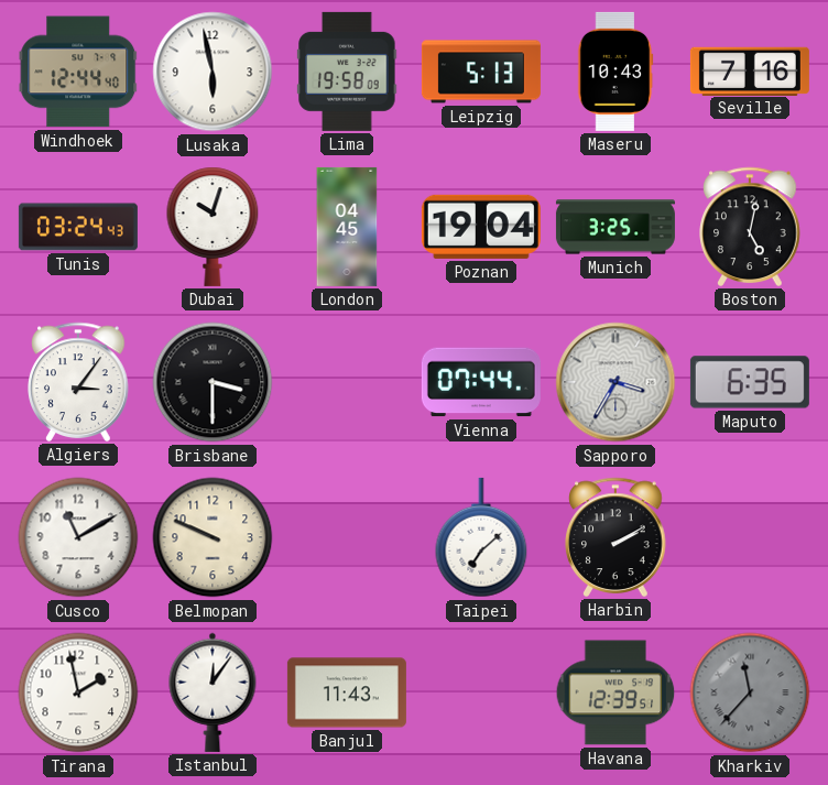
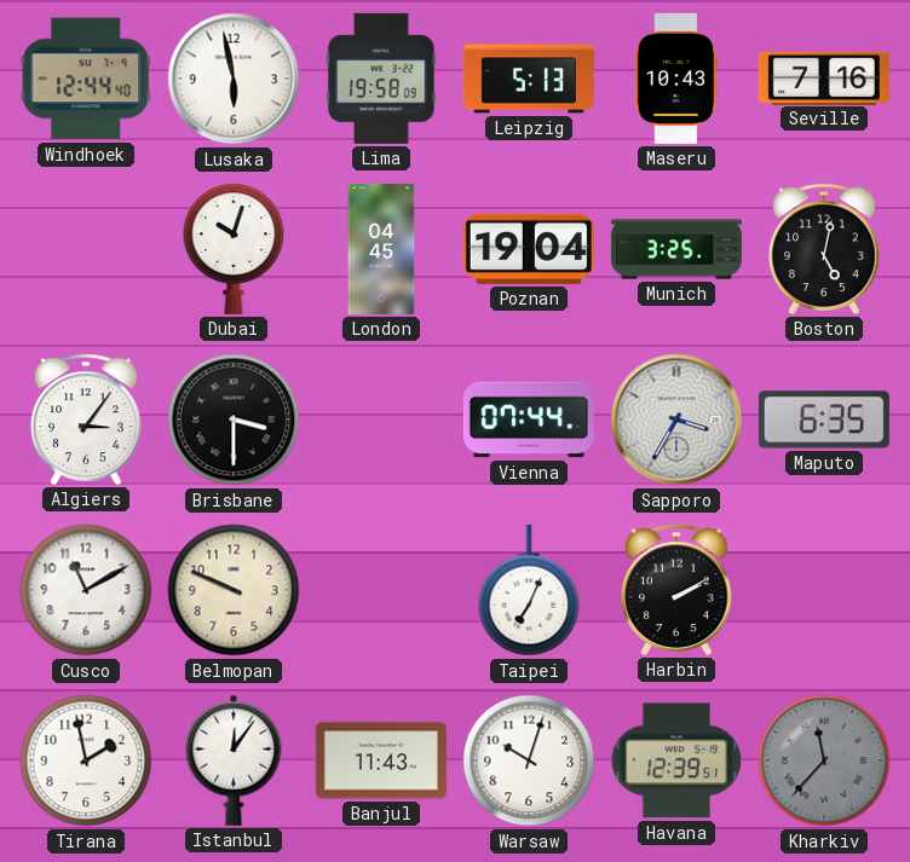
Tunis: 03:24 -> none (78, 227)
Taipei: 7:08 -> 7:04 (529, 590)
Warsaw: none -> 10:03 (529, 760)
